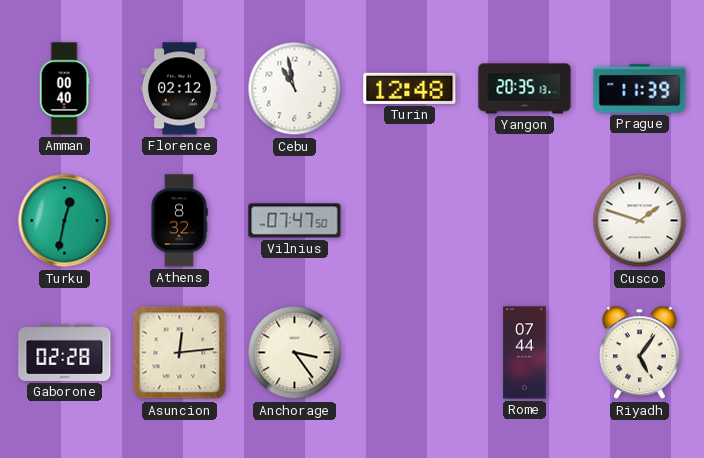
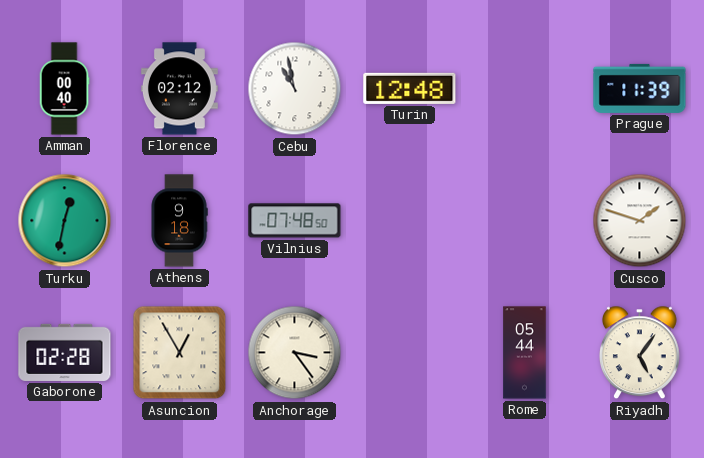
Yangon: 20:35 -> none (525, 89)
Athens: 8:32 -> 9:18 (179, 221)
Vilnius: 07:47 -> 07:48 (295, 221)
Asuncion: 12:14 -> 12:55 (180, 353)
Rome: 07:44 -> 05:44 (525, 353)
